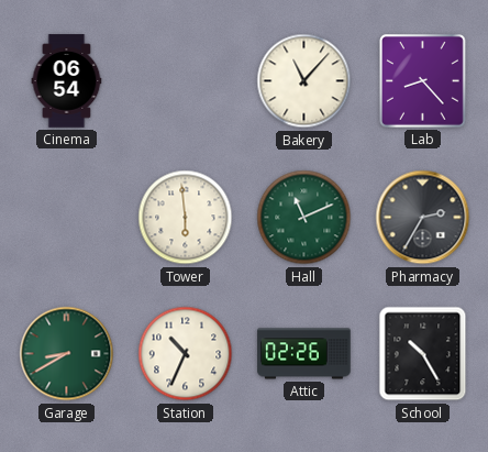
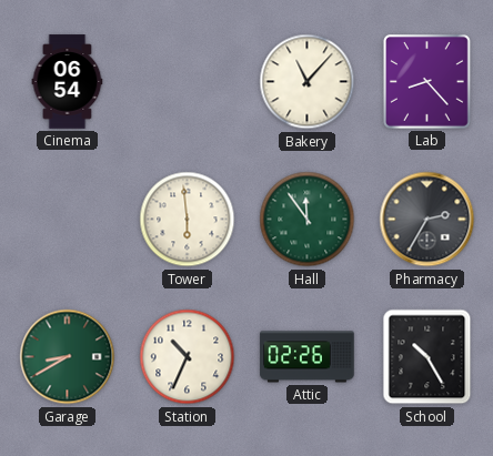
Hall: 11:11 -> 11:54 (308, 220)
